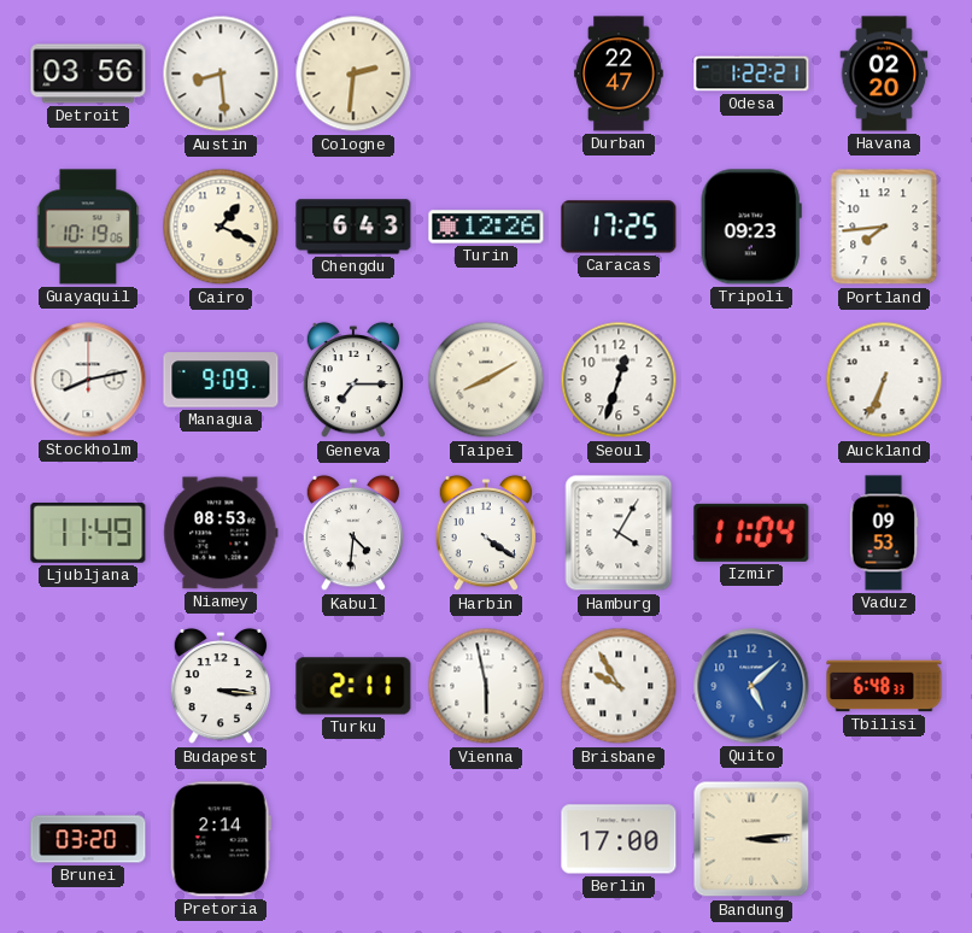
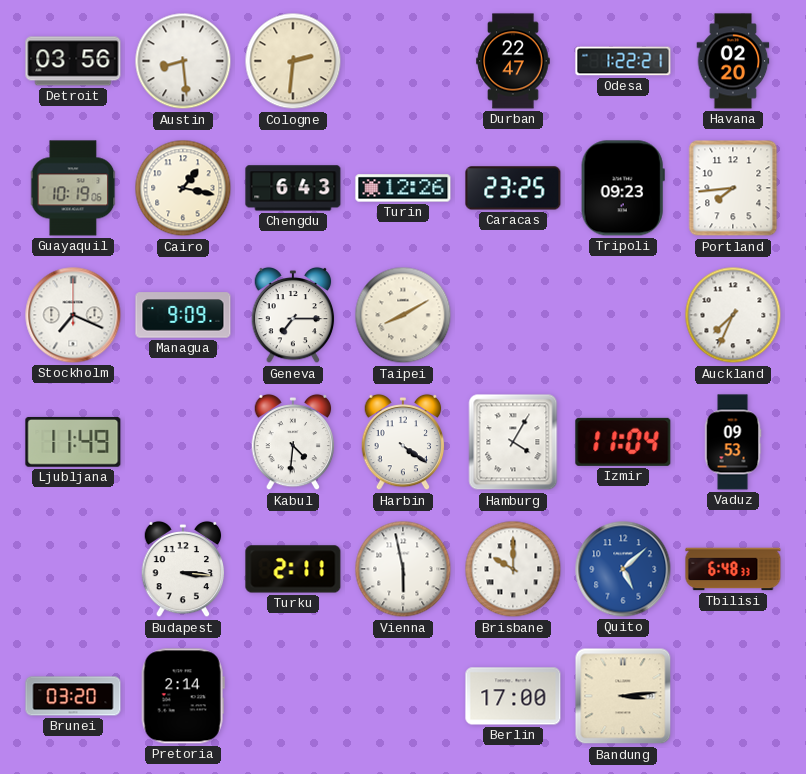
Cairo: 1:19 -> 1:17 (183, 188)
Caracas: 17:25 -> 23:25 (513, 188)
Stockholm: 8:13 -> 7:19 (73, 315)
Seoul: 12:33 -> none (619, 380)
Auckland: 6:34 -> 7:34 (733, 315)
Niamey: 08:53 -> none (221, 533)
Brisbane: 9:55 -> 10:00 (513, 569)
